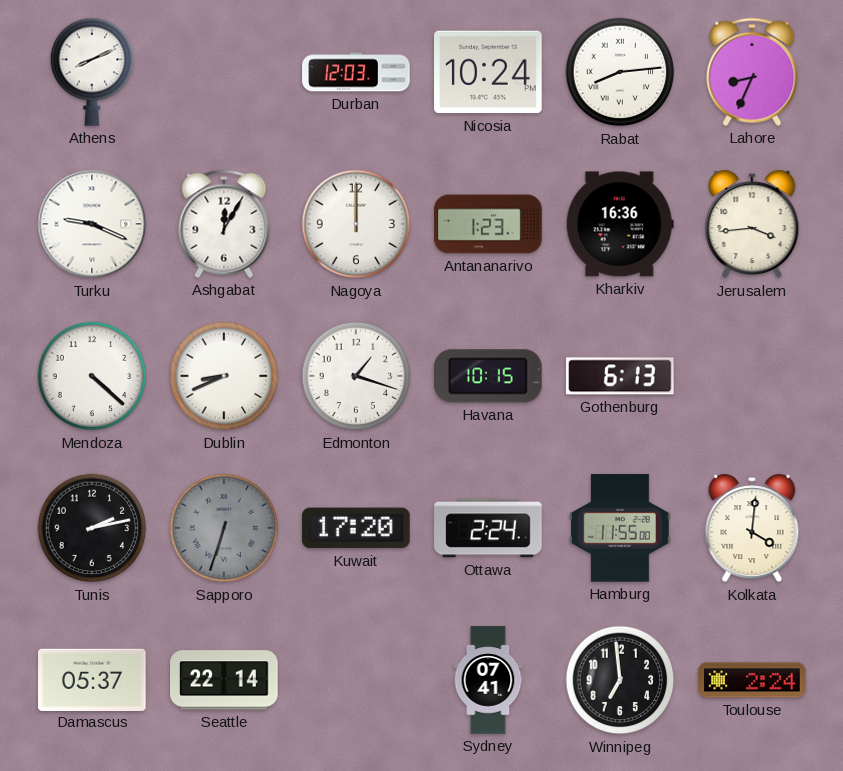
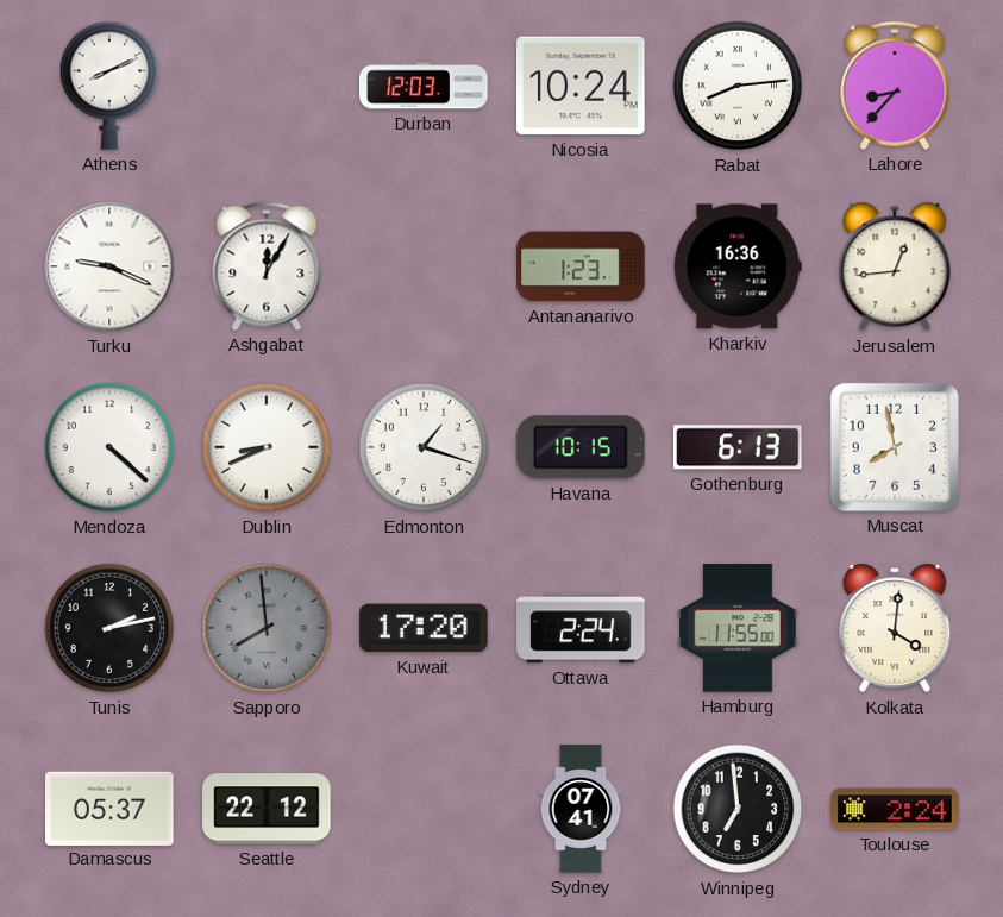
Lahore: 8:34 -> 8:37 (895, 86)
Nagoya: 12:00 -> none (356, 224)
Jerusalem: 3:44 -> 12:44 (895, 266)
Muscat: none -> 7:58 (895, 447)
Sapporo: 6:33 -> 7:59 (267, 628)
Seattle: 22:14 -> 22:12 (267, 809)
